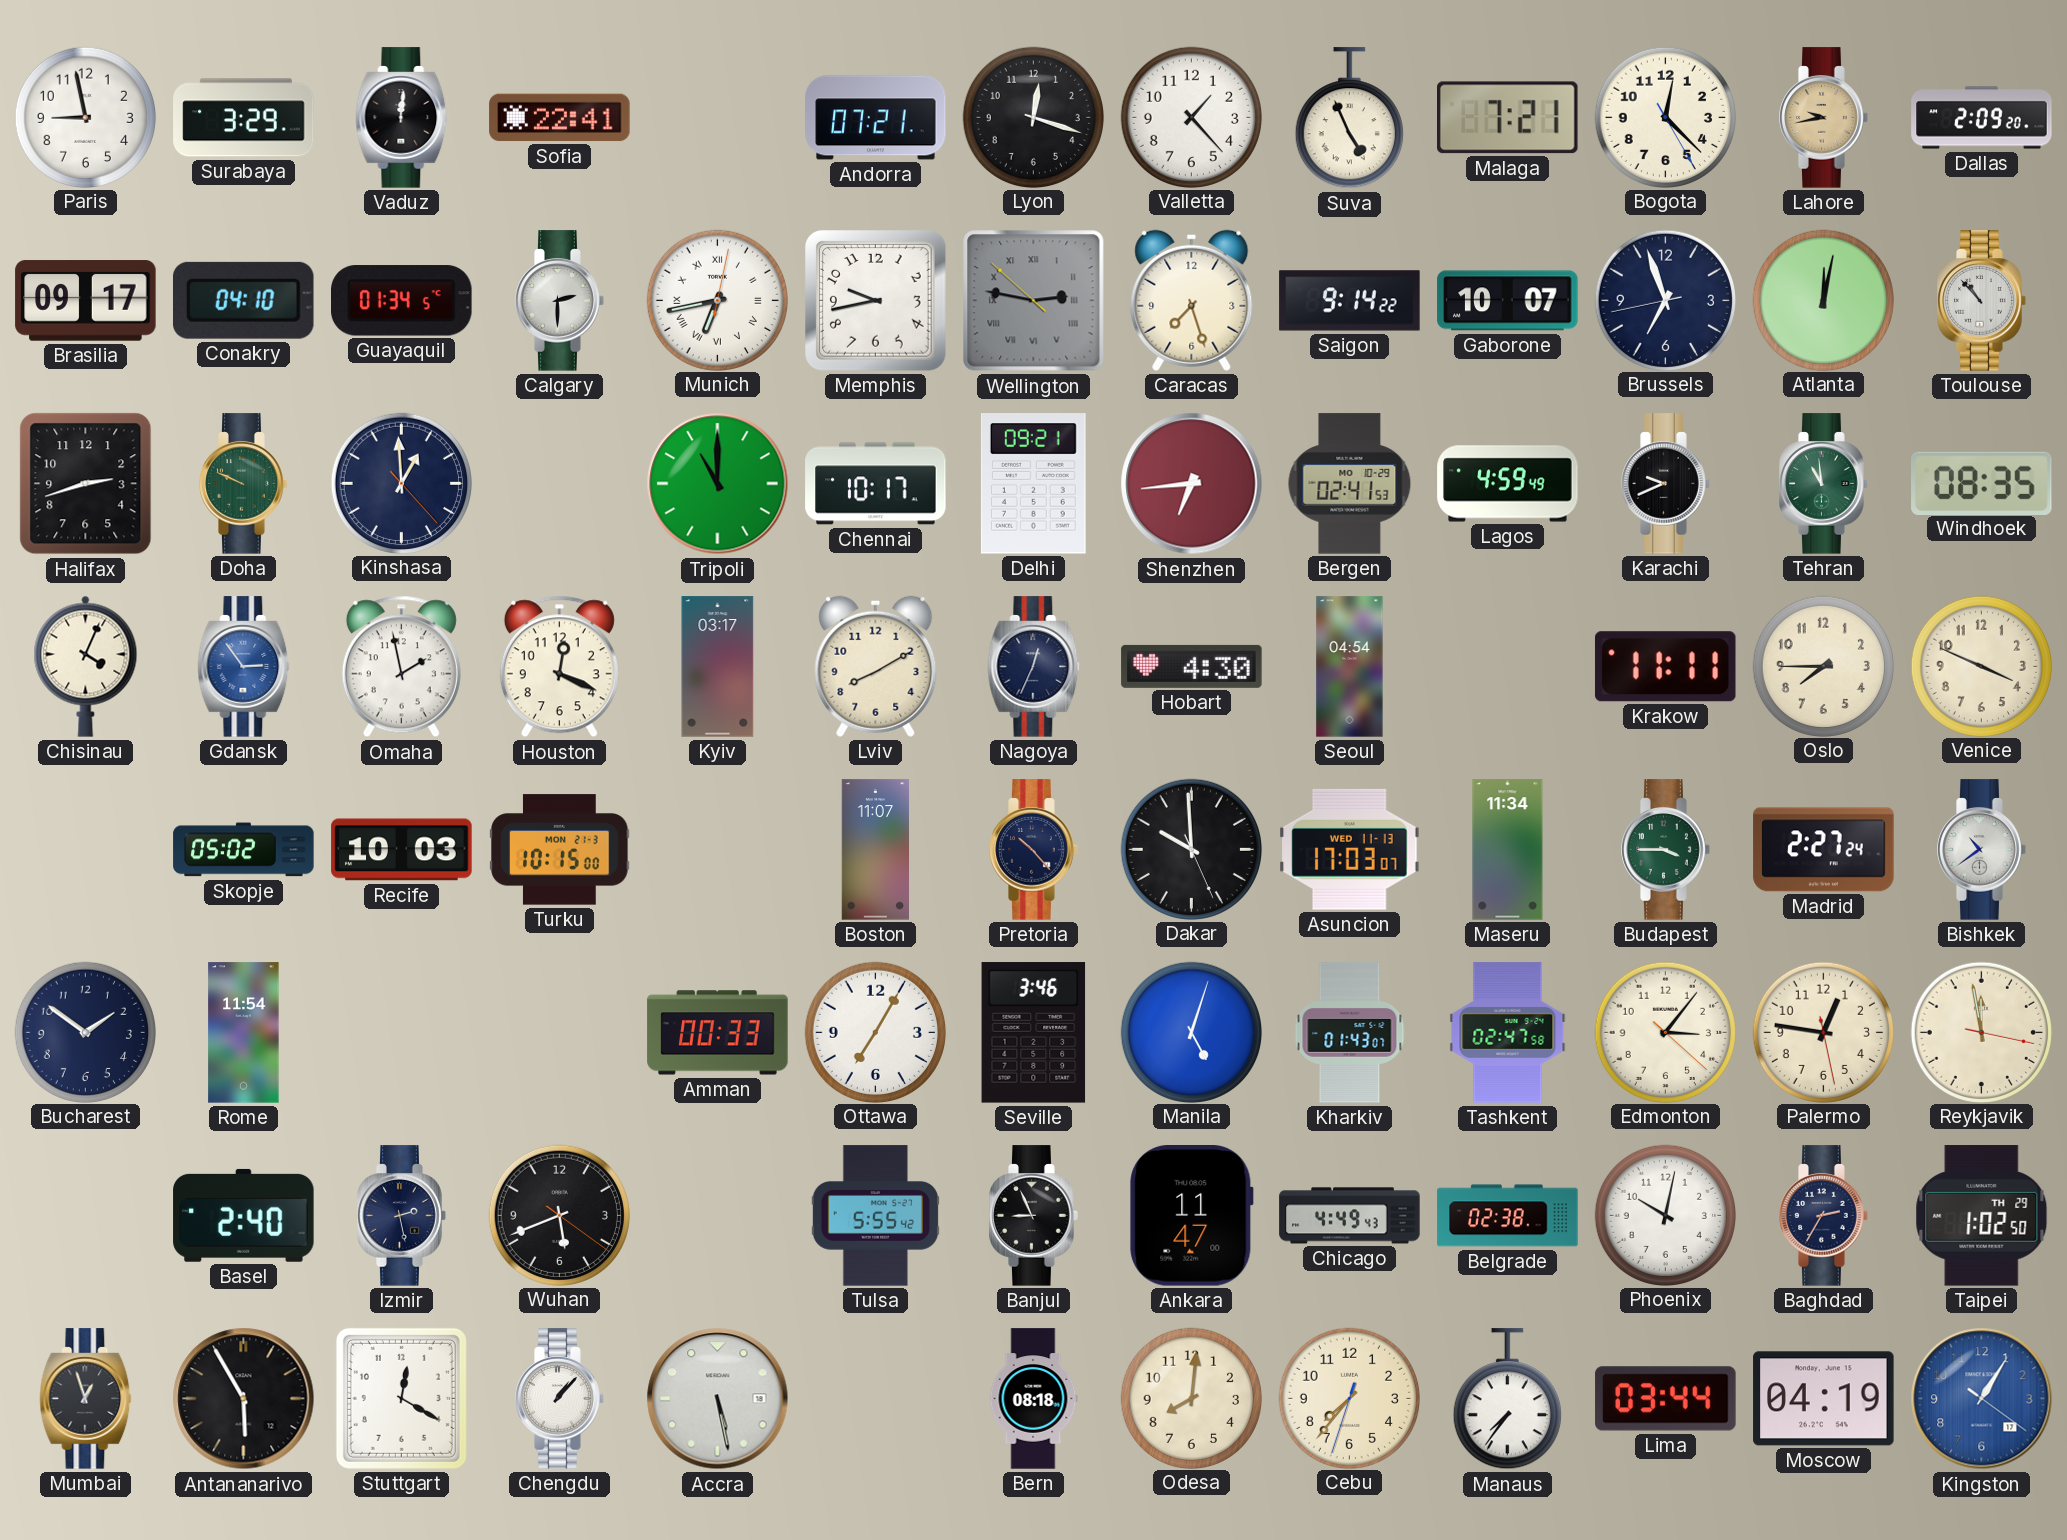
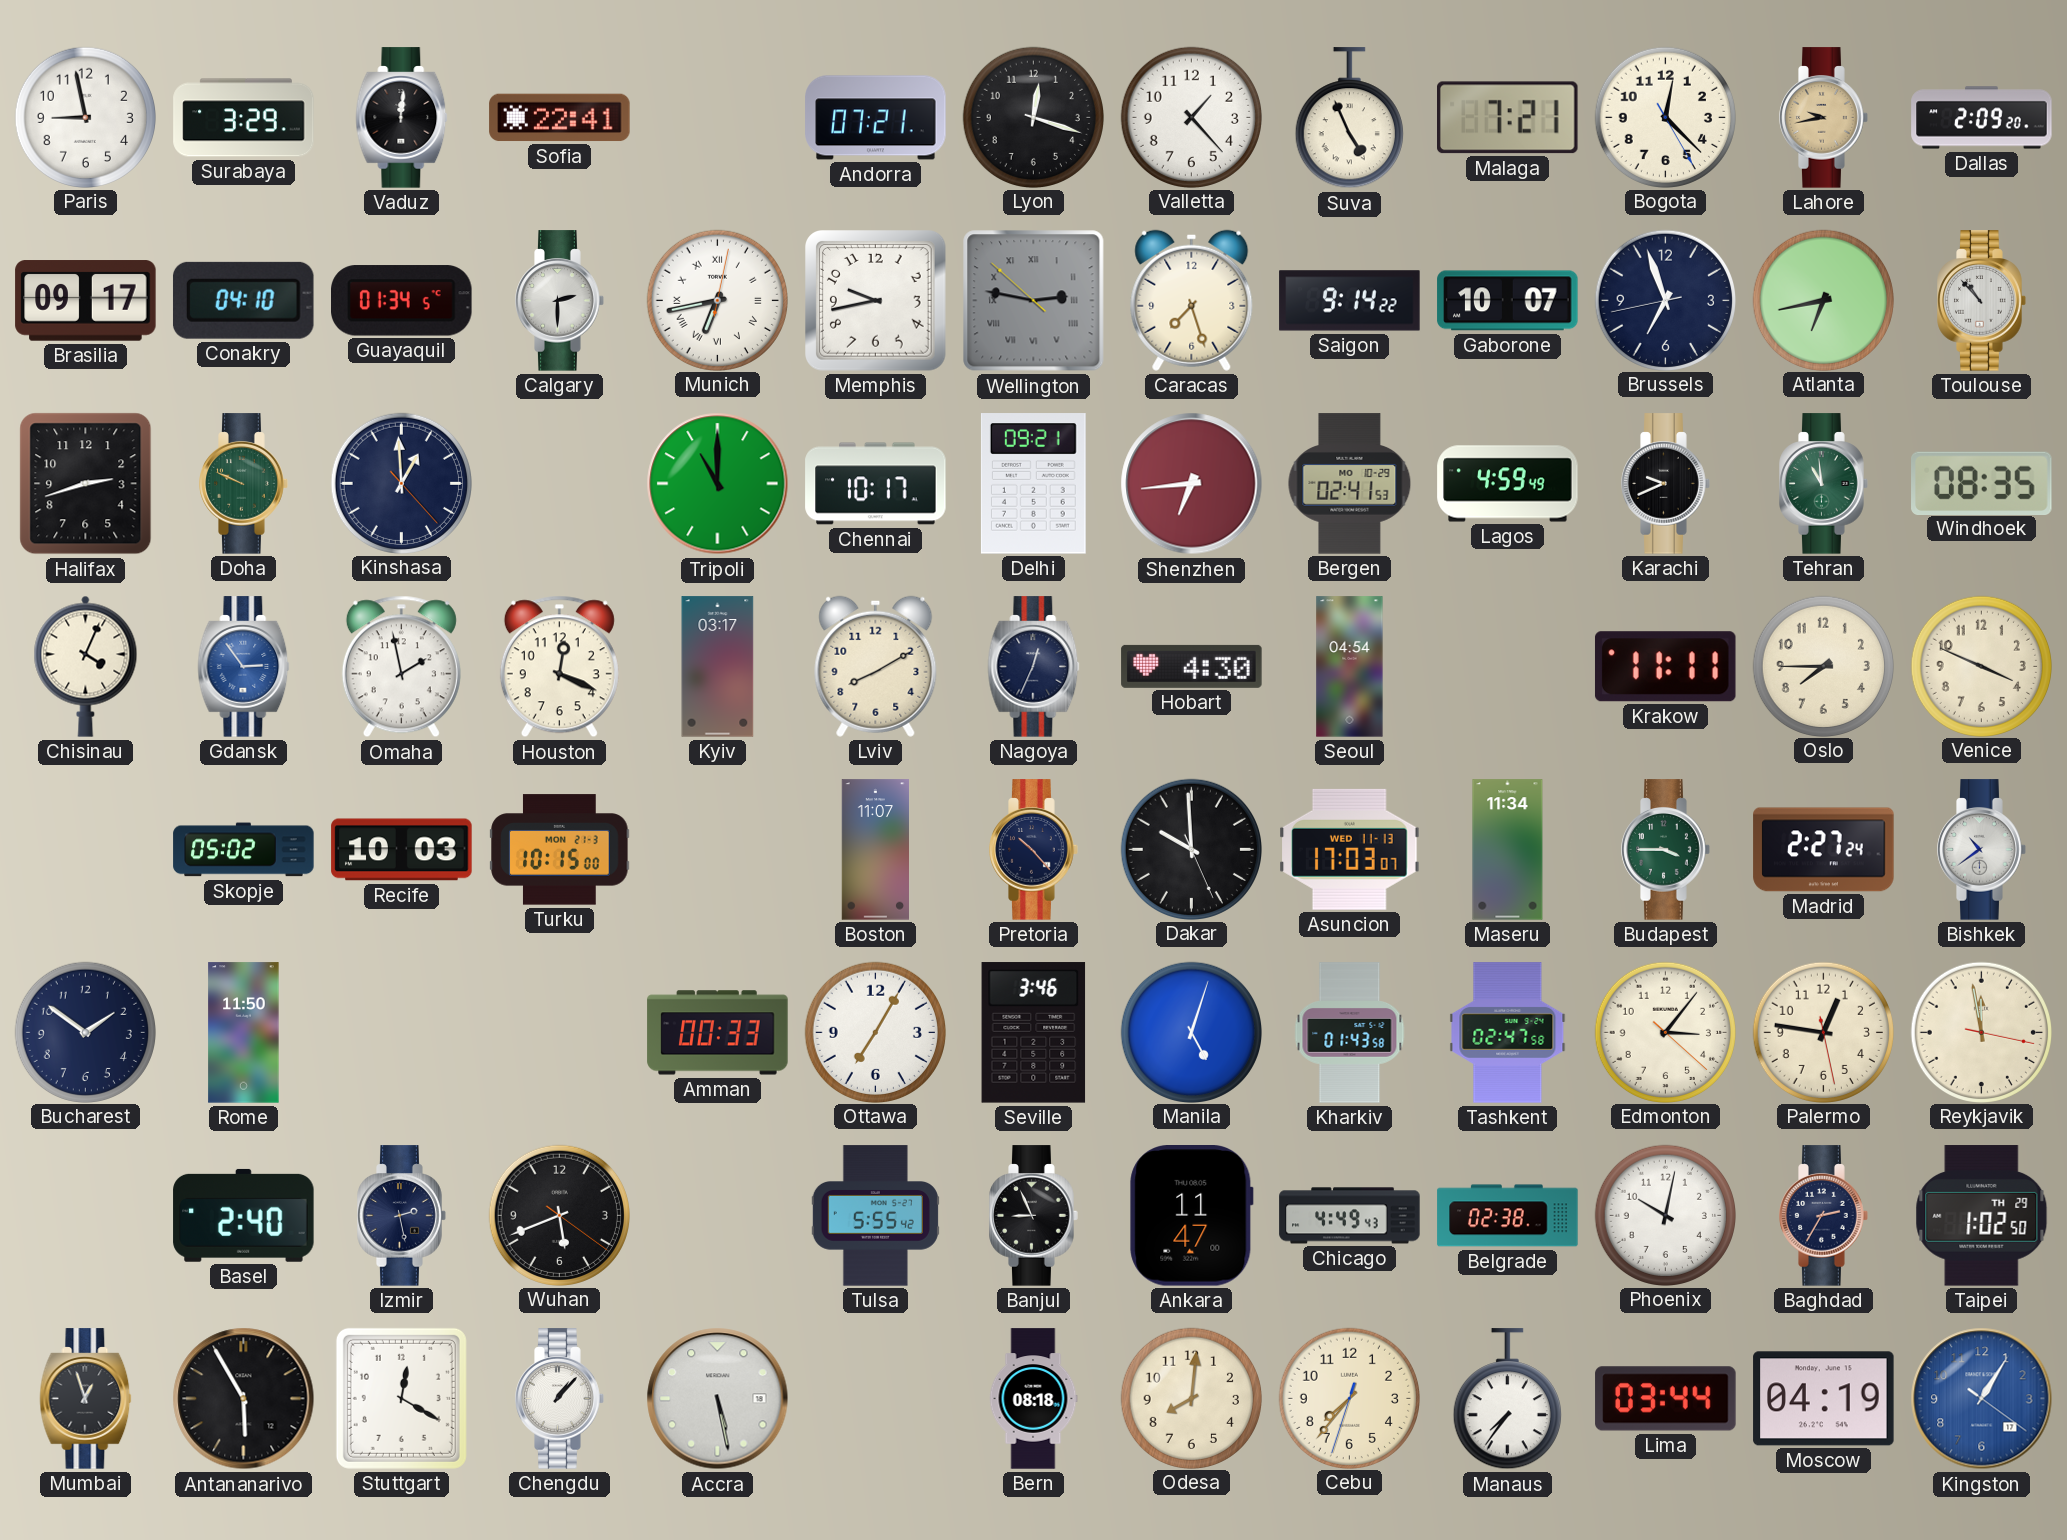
Atlanta: 12:02 -> 6:43 (1823, 300)
Rome: 11:54 -> 11:50 (244, 1033)
Kharkiv: 01:43:07 -> 01:43:58 (1350, 1033)
